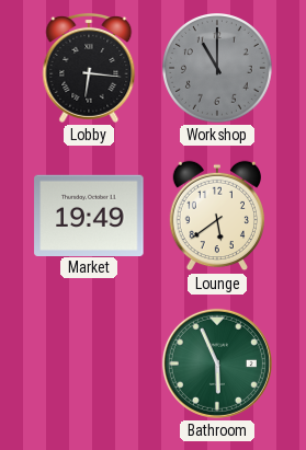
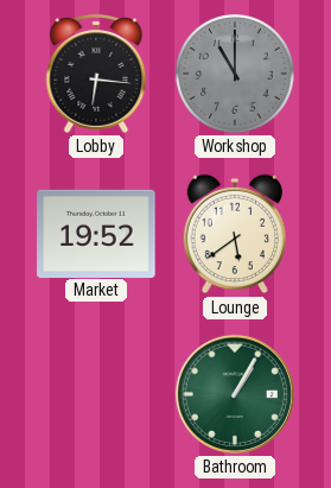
Market: 19:49 -> 19:52 (96, 233)
Bathroom: 5:56 -> 1:05 (235, 394)
